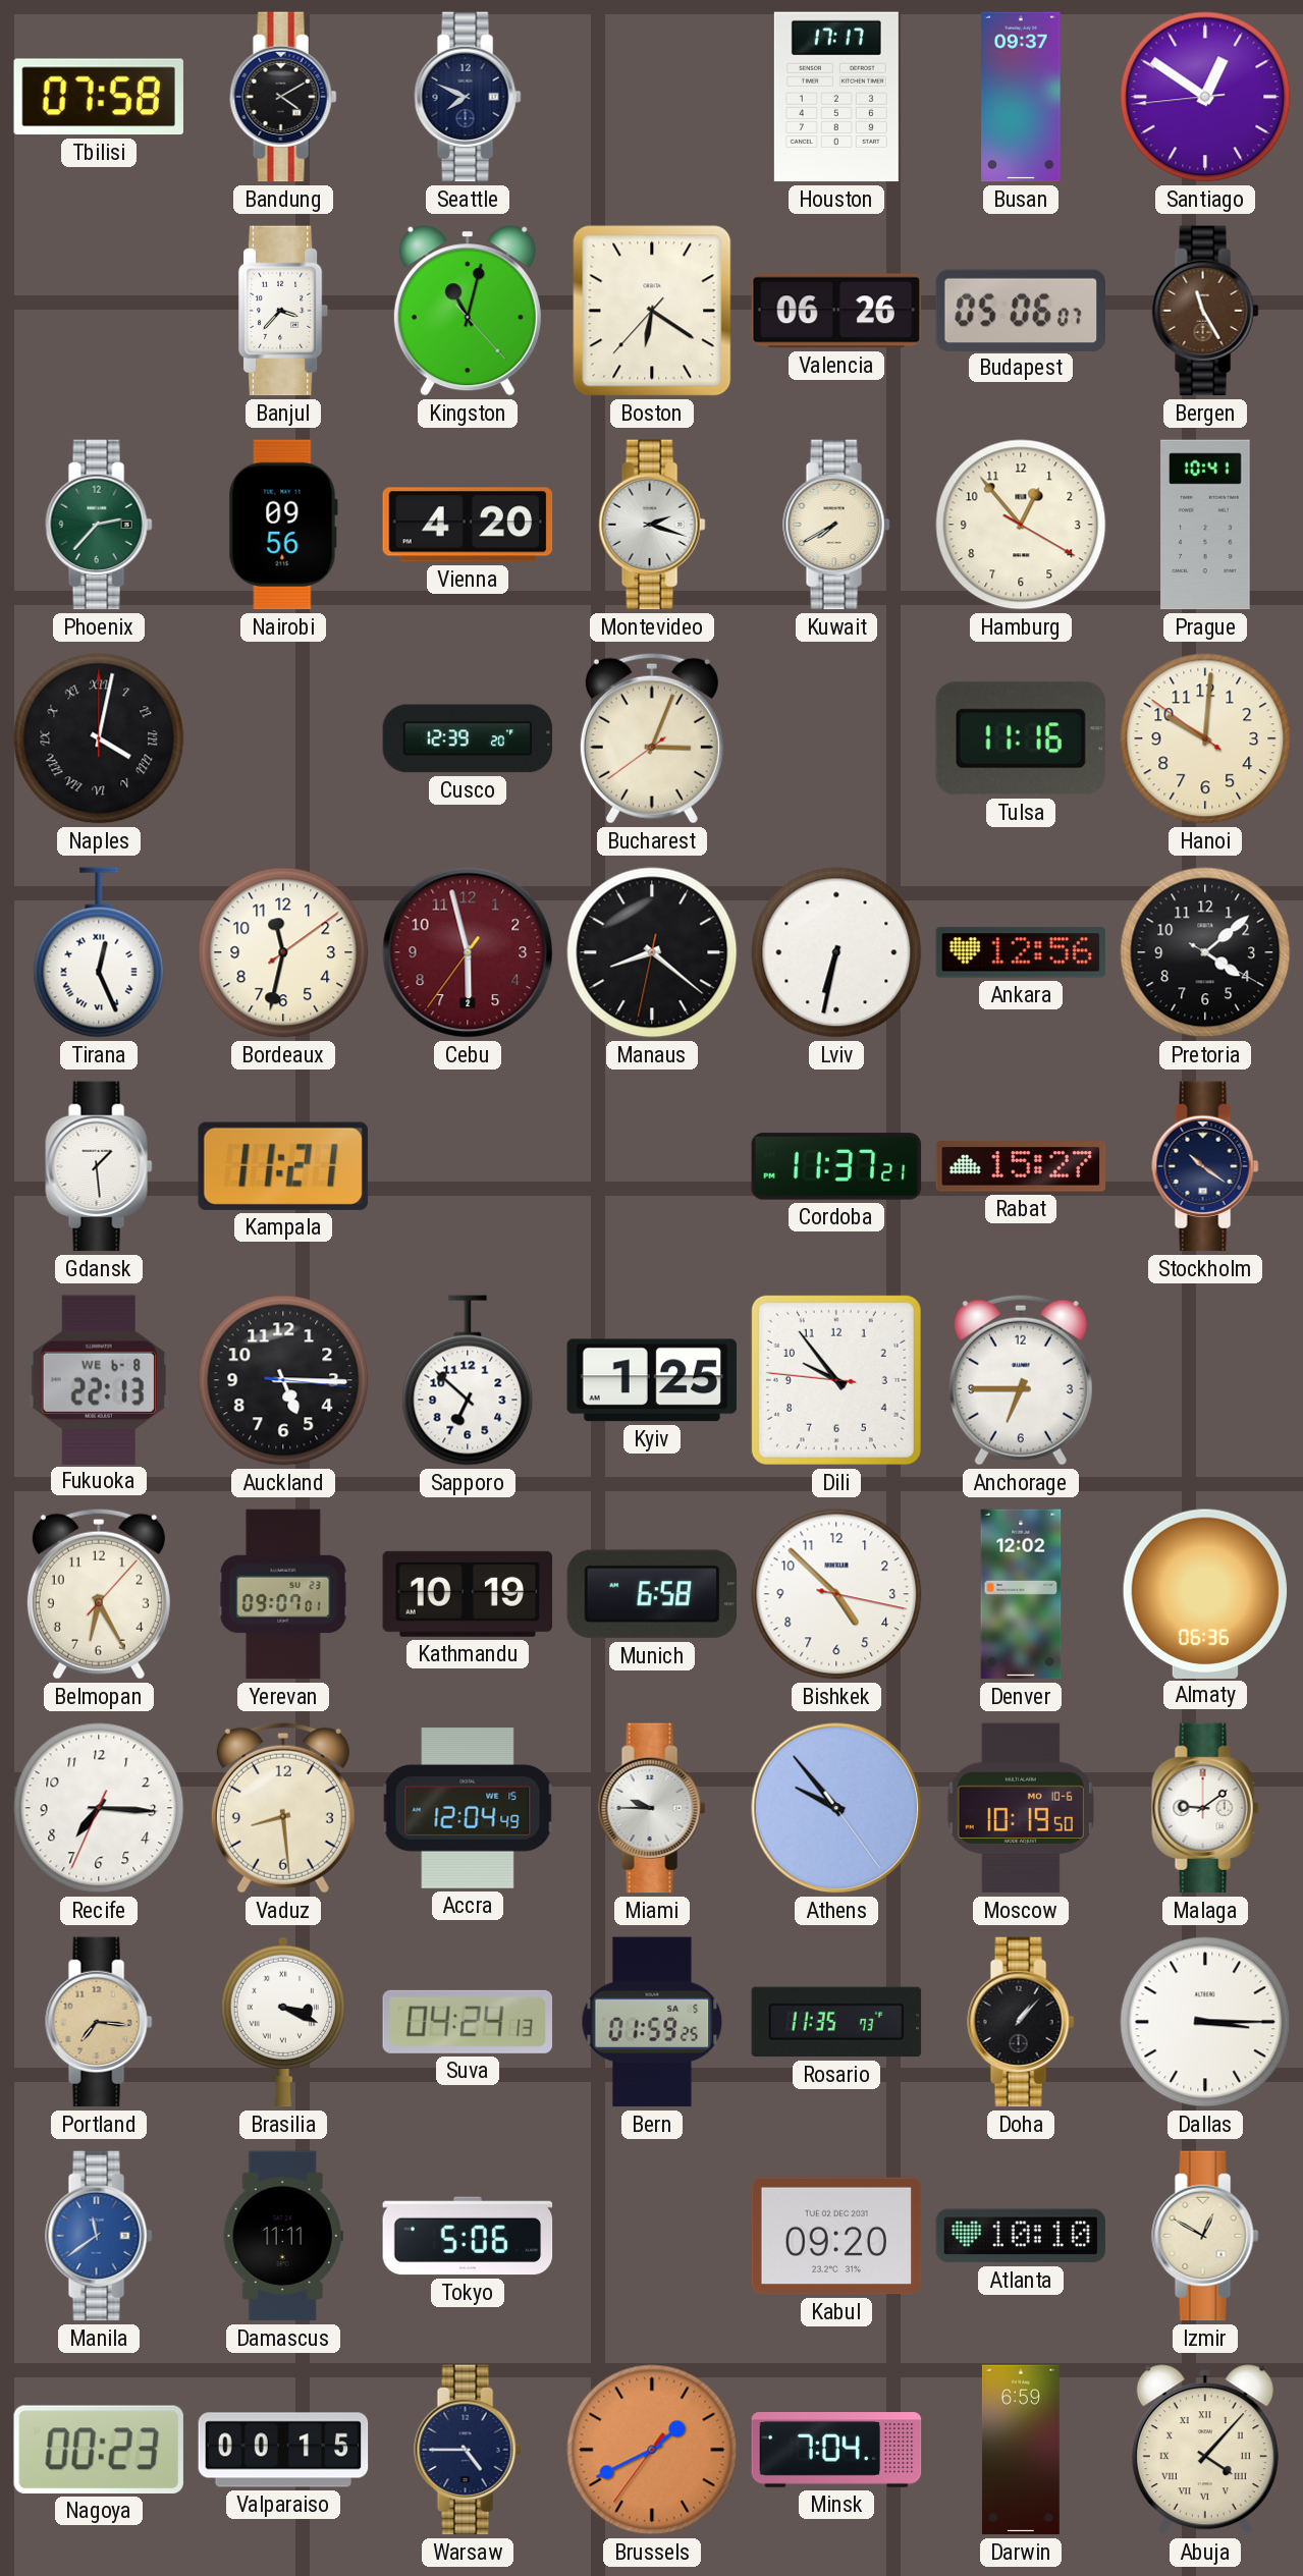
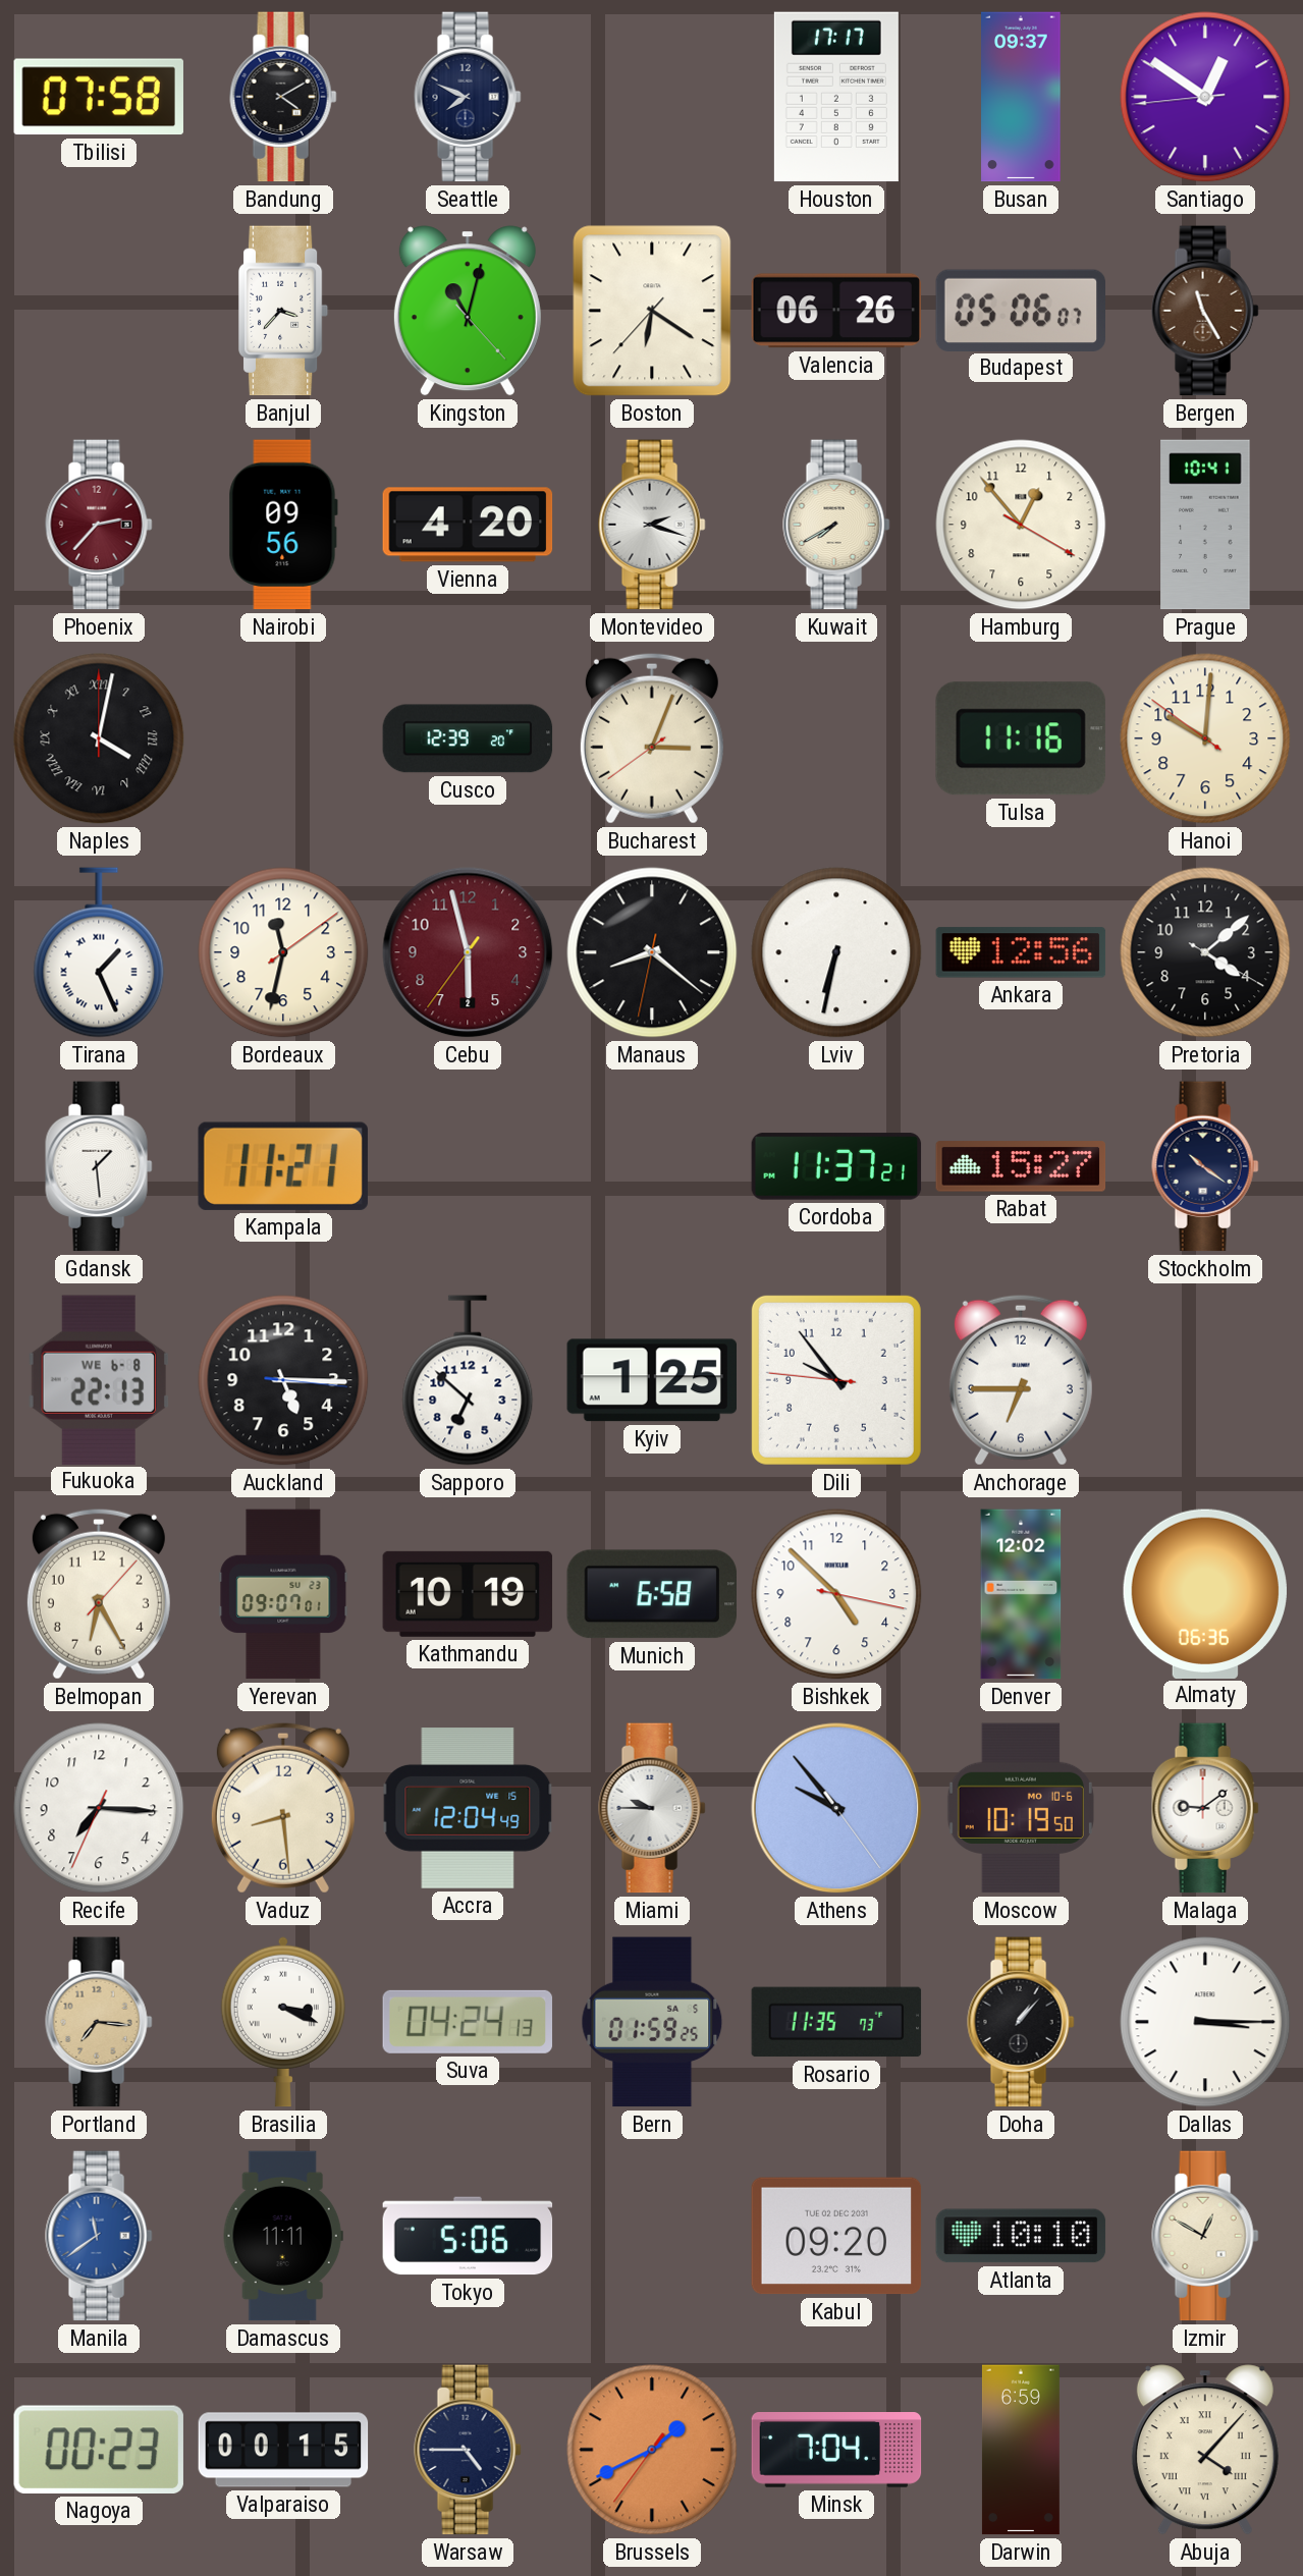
Phoenix dial: green -> burgundy (99, 525)
Tirana: 12:26 -> 1:26 (99, 952)
